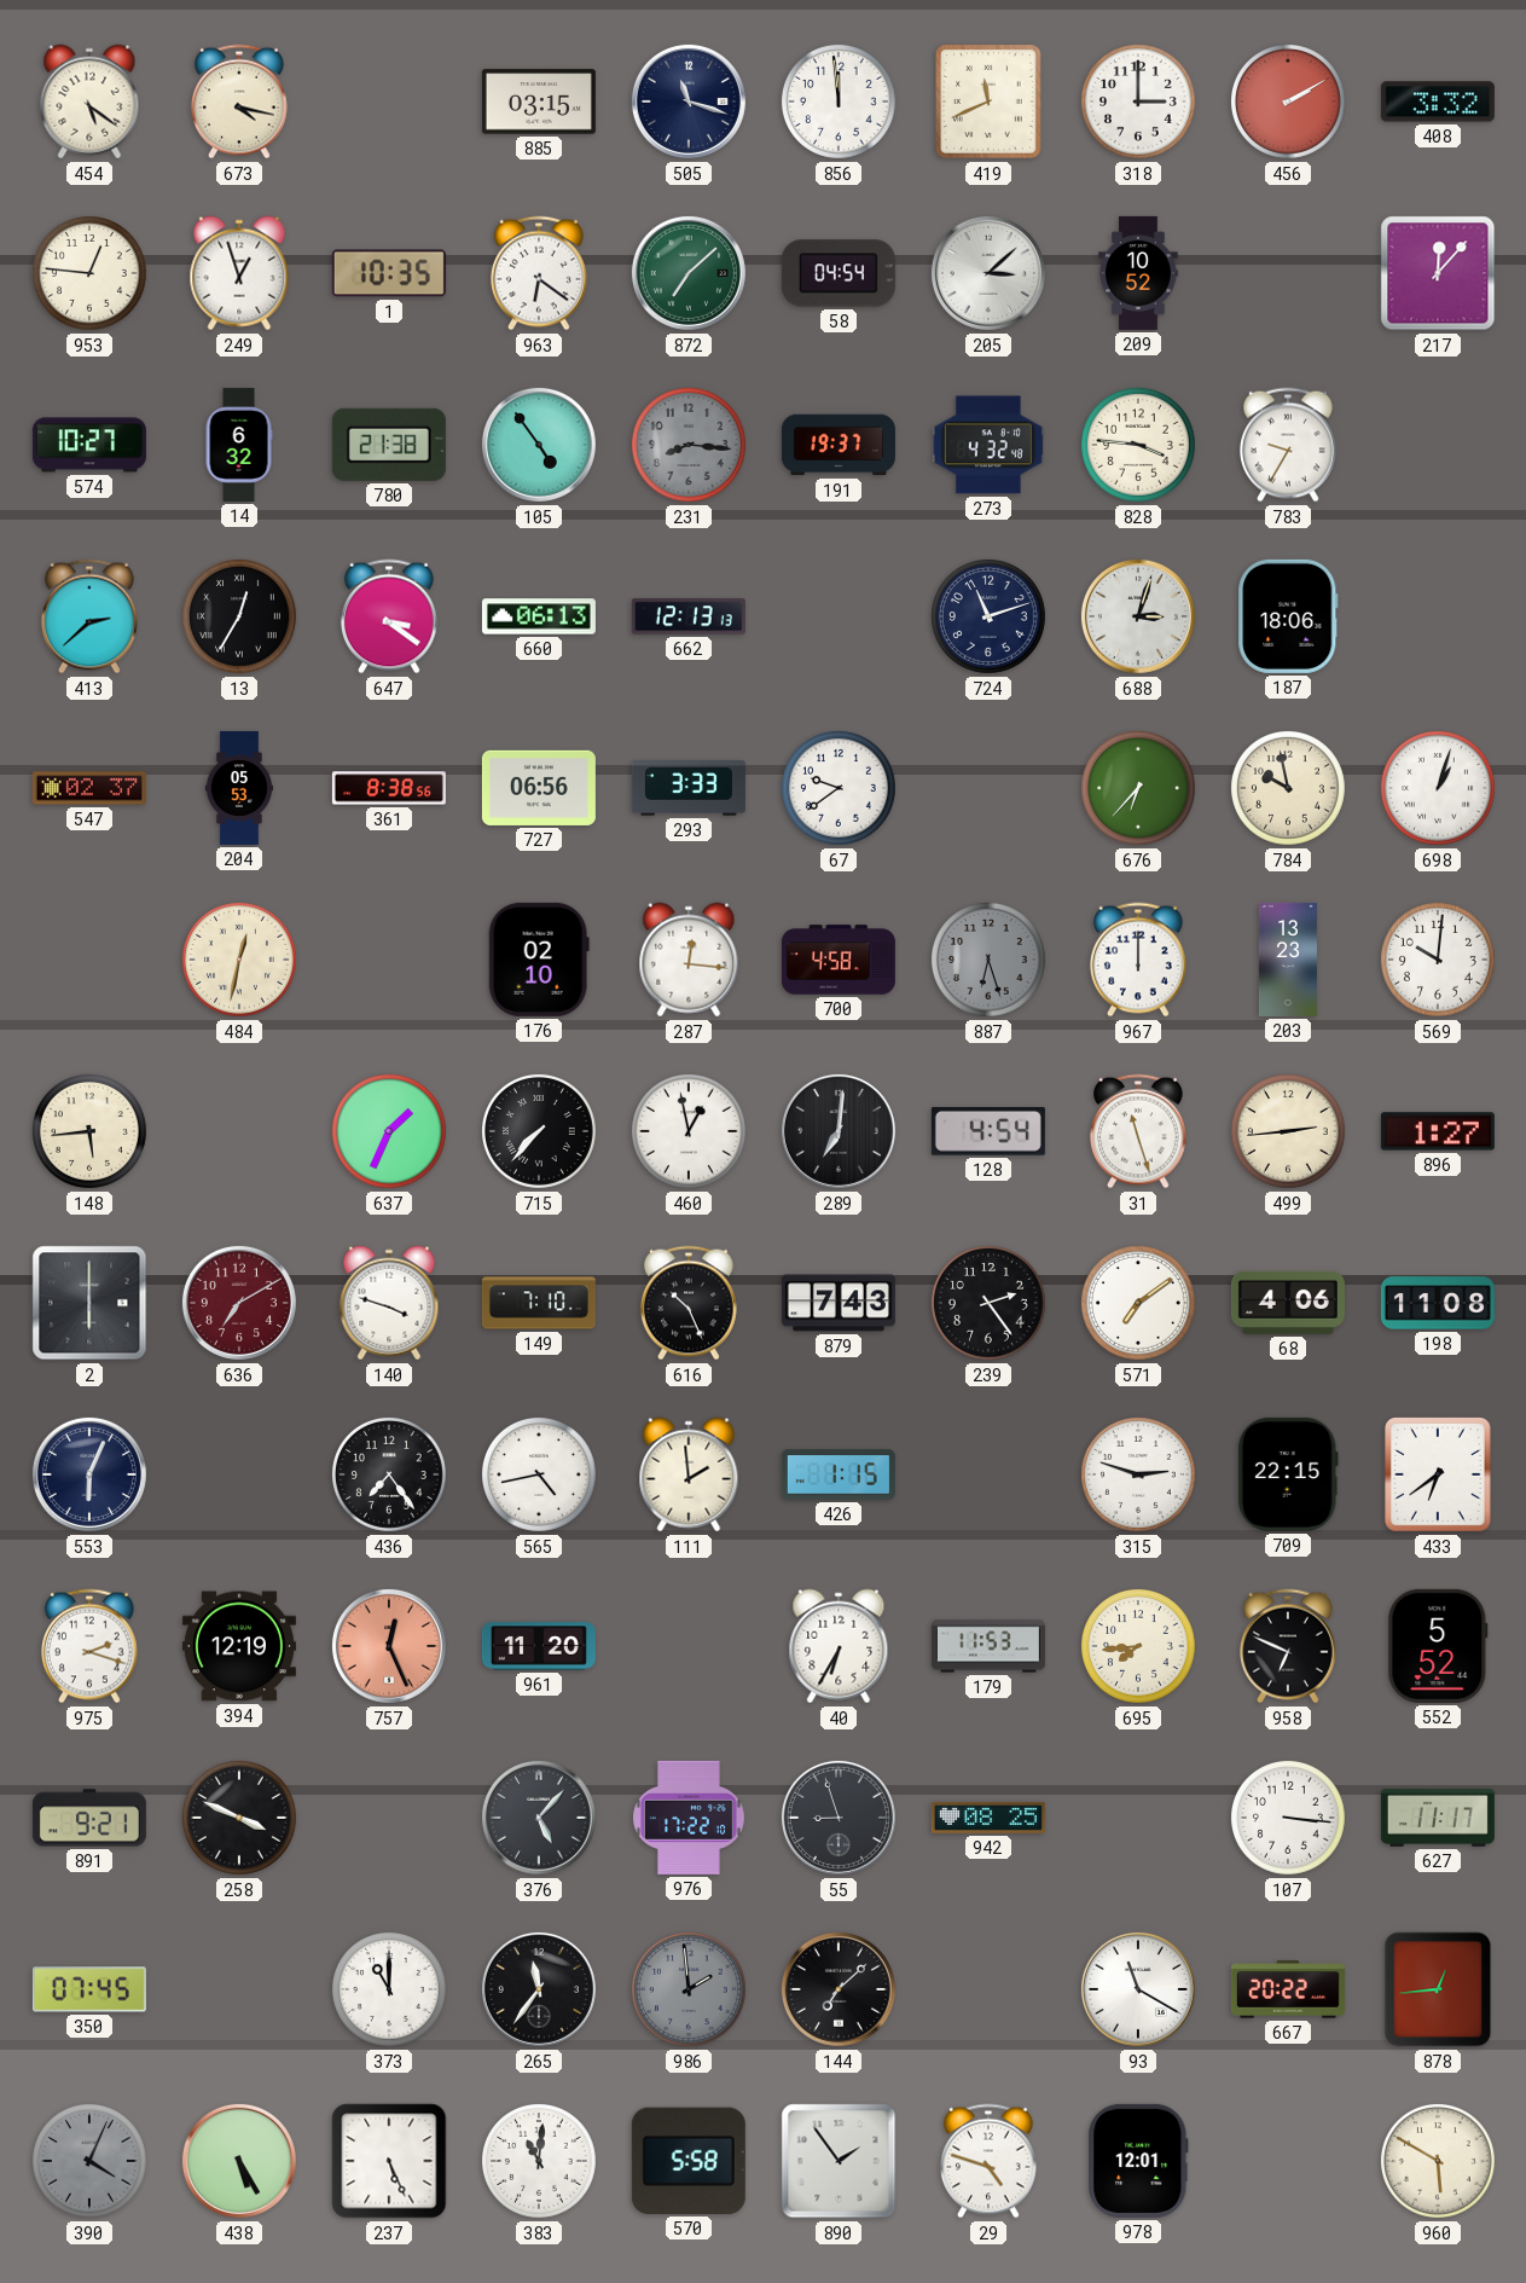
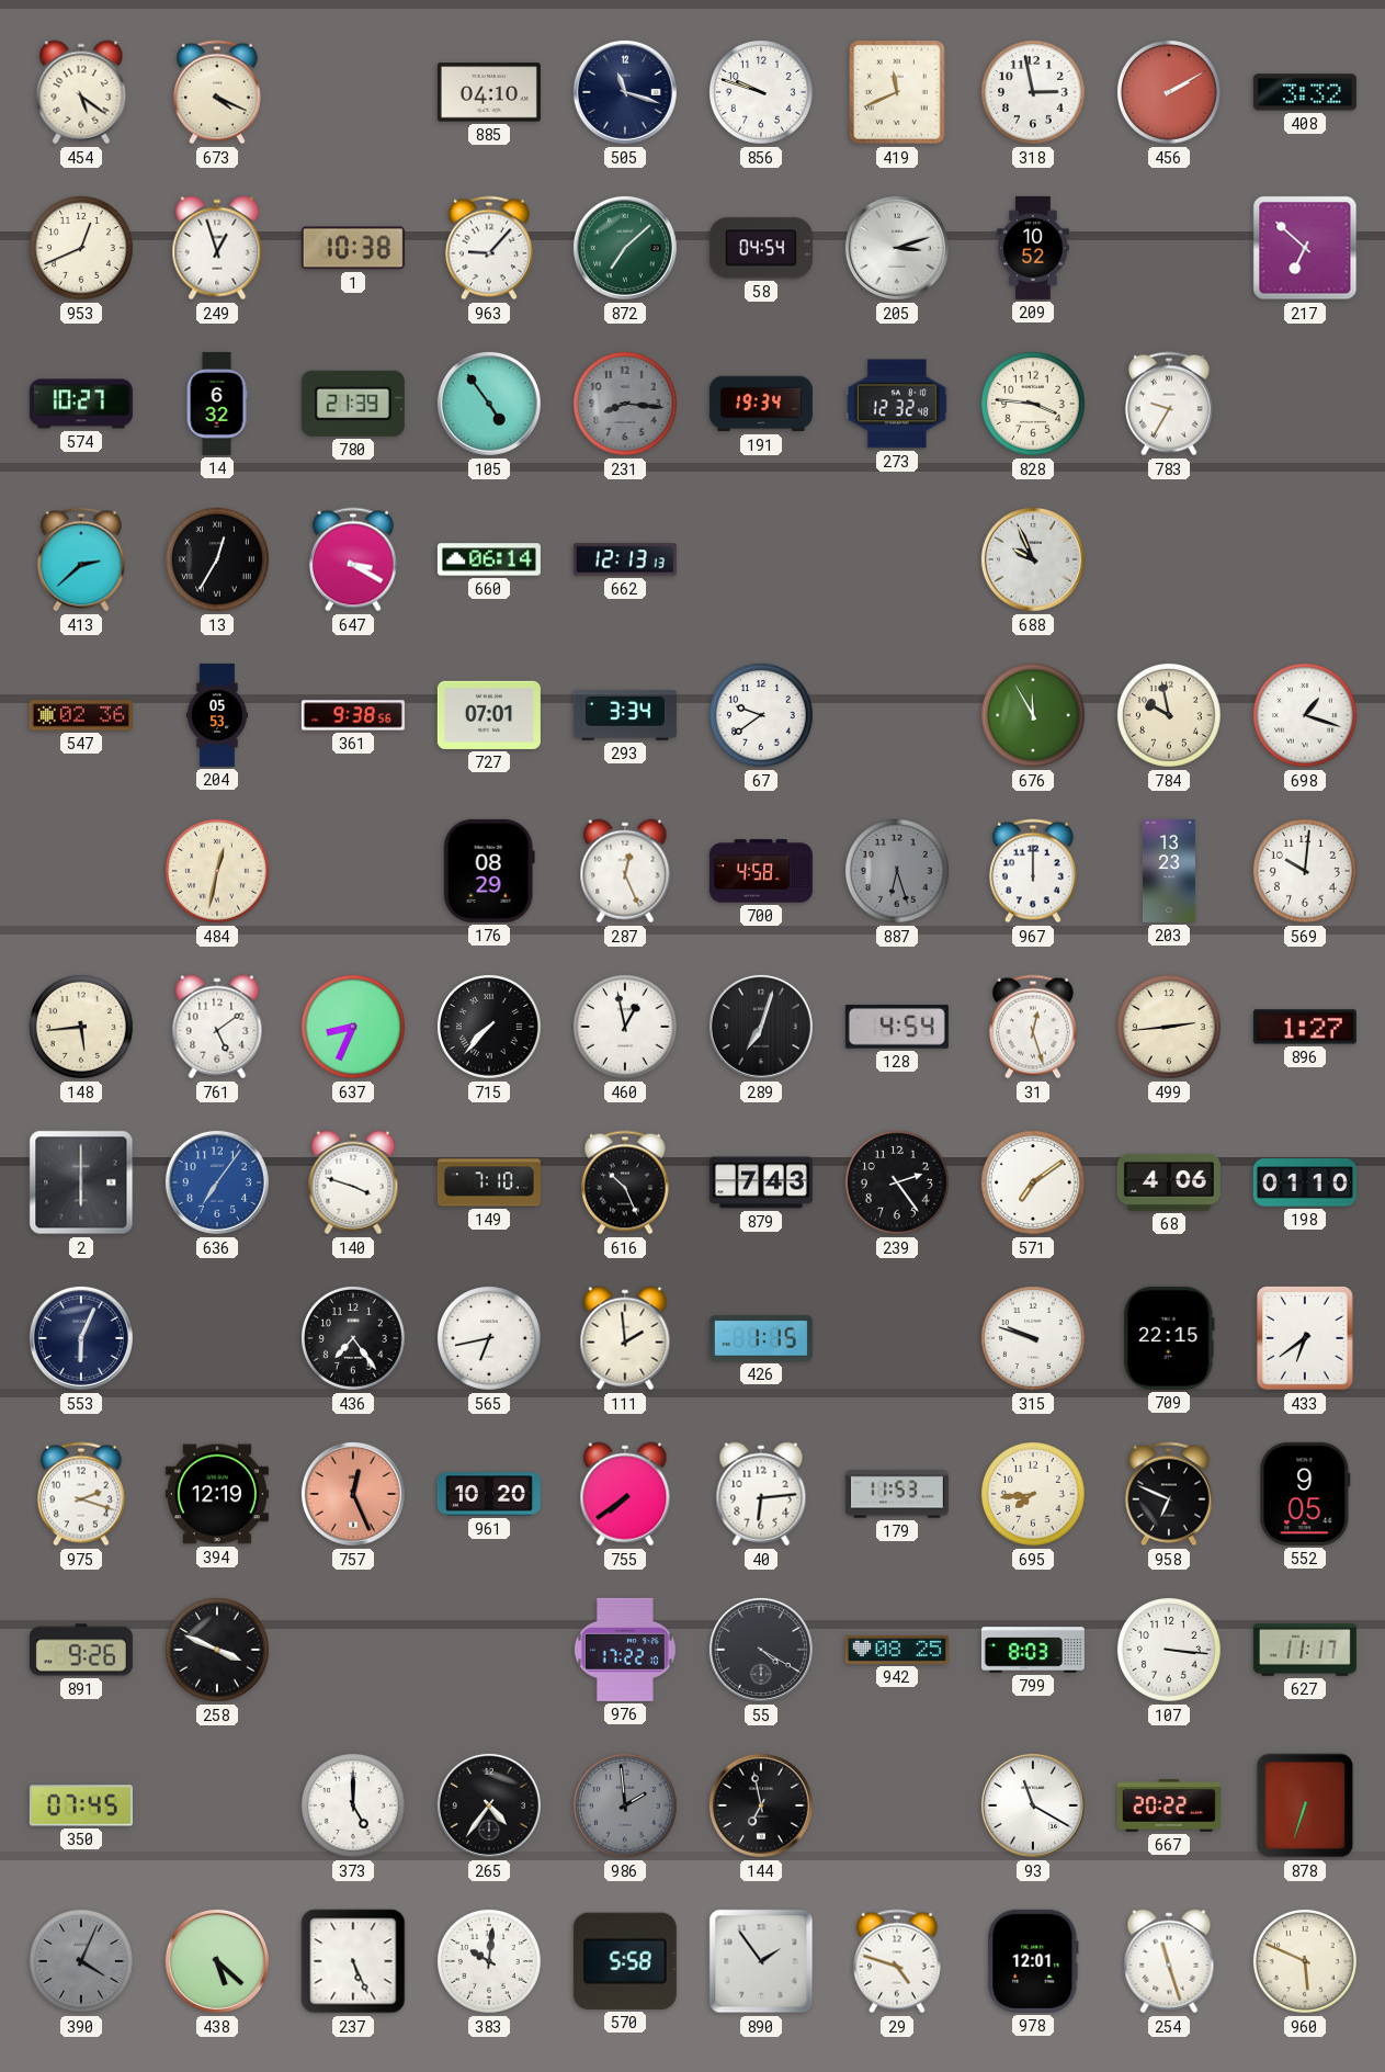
673: 4:17 -> 4:19 (217, 92)
885: 03:15 -> 04:10 (489, 92)
856: 11:59 -> 9:48 (761, 92)
318: 3:00 -> 2:58 (1033, 92)
953: 12:46 -> 12:41 (81, 248)
1: 10:35 -> 10:38 (353, 248)
963: 6:21 -> 9:07 (489, 248)
205: 3:08 -> 3:12 (897, 248)
217: 12:07 -> 6:52 (1305, 248)
780: 21:38 -> 21:39 (353, 404)
191: 19:37 -> 19:34 (761, 404)
273: 4:32 -> 12:32 (897, 404)
647: 3:21 -> 3:20 (353, 559)
660: 06:13 -> 06:14 (489, 559)
724: 11:12 -> none (988, 616)
688: 3:03 -> 9:56 (1033, 559)
187: 18:06 -> none (1288, 616)
547: 02:37 -> 02:36 (81, 715)
361: 8:38 -> 9:38 (353, 715)
727: 06:56 -> 07:01 (489, 715)
293: 3:33 -> 3:34 (625, 715)
676: 6:37 -> 11:55 (1033, 715)
698: 1:03 -> 1:18 (1305, 715)
176: 02:10 -> 08:29 (489, 871)
287: 12:16 -> 12:26 (625, 871)
761: none -> 5:09 (217, 1027)
637: 1:34 -> 8:34 (353, 1027)
289: 7:01 -> 7:03 (761, 1027)
31: 11:27 -> 12:27 (1033, 1027)
636: 7:10 -> 7:06 (217, 1182)
636 dial: burgundy -> blue (217, 1182)
198: 11:08 -> 01:10 (1305, 1182)
565: 4:43 -> 6:43 (489, 1338)
315: 2:48 -> 9:48 (1033, 1338)
961: 11:20 -> 10:20 (489, 1494)
755: none -> 7:39 (625, 1494)
40: 6:35 -> 6:14 (761, 1494)
552: 5:52 -> 9:05 (1305, 1494)
891: 9:21 -> 9:26 (81, 1650)
376: 5:07 -> none (539, 1818)
55: 8:57 -> 4:20 (761, 1650)
799: none -> 8:03 (1033, 1650)
373: 11:00 -> 5:00 (353, 1805)
265: 11:36 -> 4:36 (489, 1805)
144: 7:08 -> 6:58 (761, 1805)
878: 12:44 -> 6:33 (1305, 1805)
438: 5:25 -> 5:22 (217, 1961)
383: 11:01 -> 10:01 (489, 1961)
254: none -> 11:27 (1169, 1961)
960: 5:50 -> 5:49 (1305, 1961)
